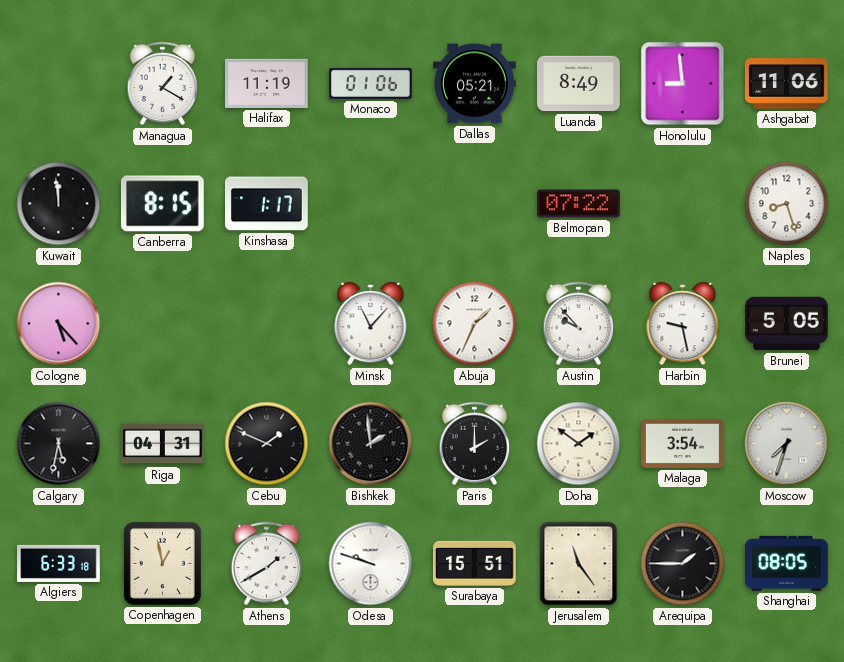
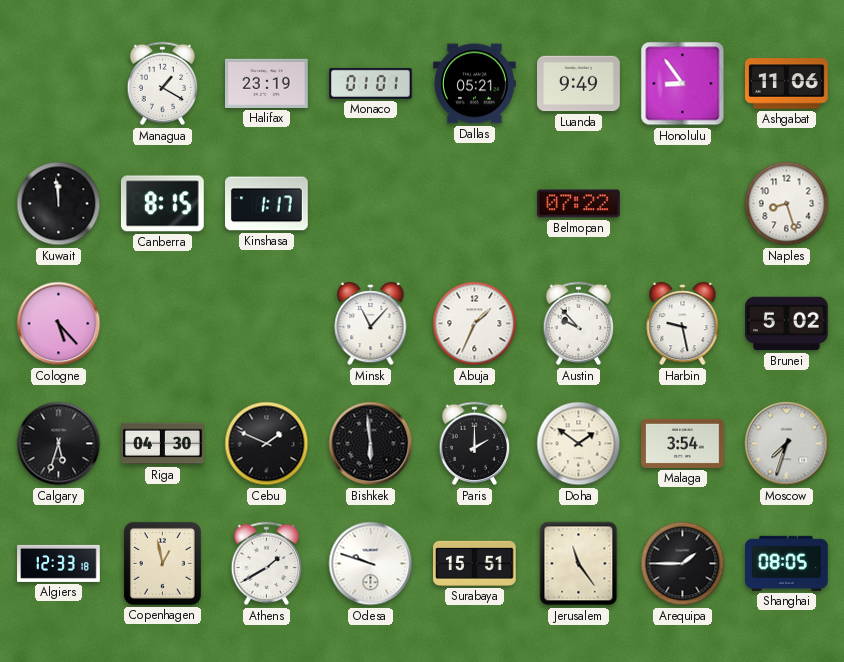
Halifax: 11:19 -> 23:19 (267, 83)
Monaco: 01:06 -> 01:01 (371, 83)
Luanda: 8:49 -> 9:49 (579, 84)
Honolulu: 8:59 -> 8:54 (683, 84)
Brunei: 5:05 -> 5:02 (787, 324)
Calgary: 5:32 -> 5:33 (59, 444)
Riga: 04:31 -> 04:30 (163, 444)
Bishkek: 1:59 -> 5:59 (371, 444)
Algiers: 6:33 -> 12:33 (59, 563)
